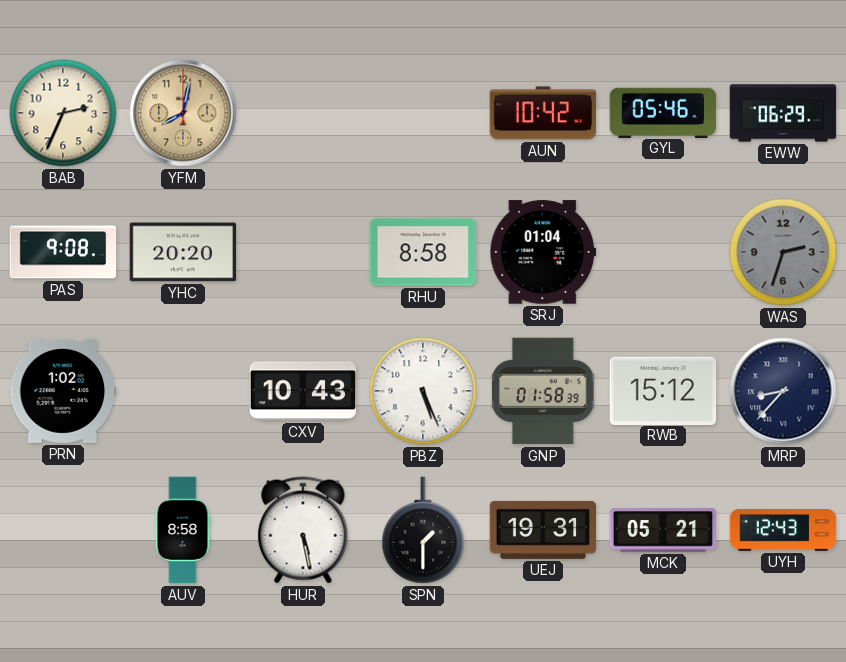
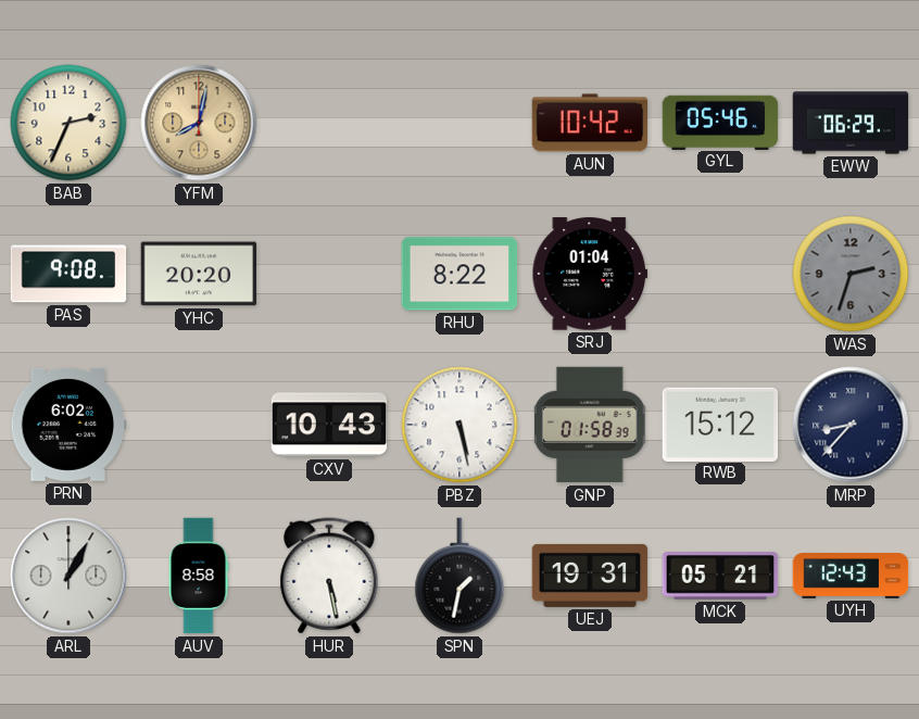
RHU: 8:58 -> 8:22 (459, 274)
PRN: 1:02 -> 6:02 (68, 425)
PBZ: 5:26 -> 5:28 (459, 425)
ARL: none -> 1:05 (68, 576)
SPN: 1:30 -> 1:32 (459, 576)
